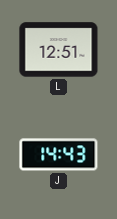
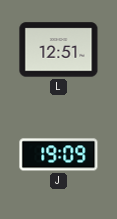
J: 14:43 -> 19:09 (59, 155)
